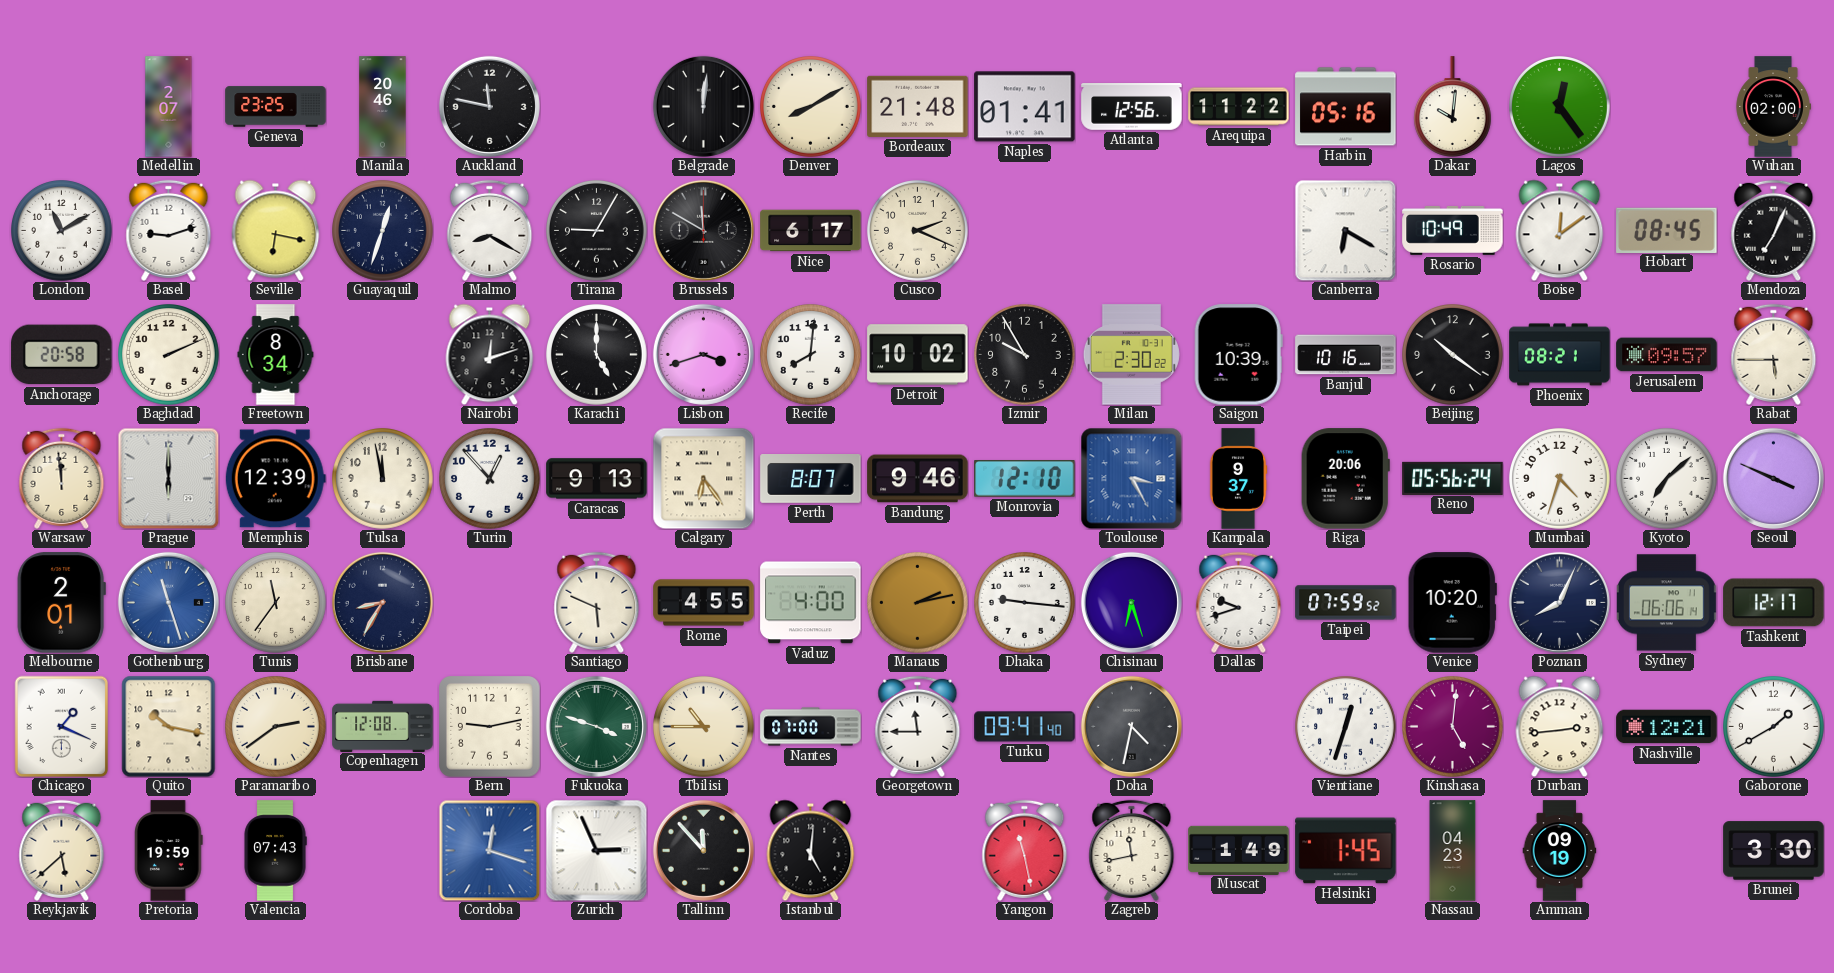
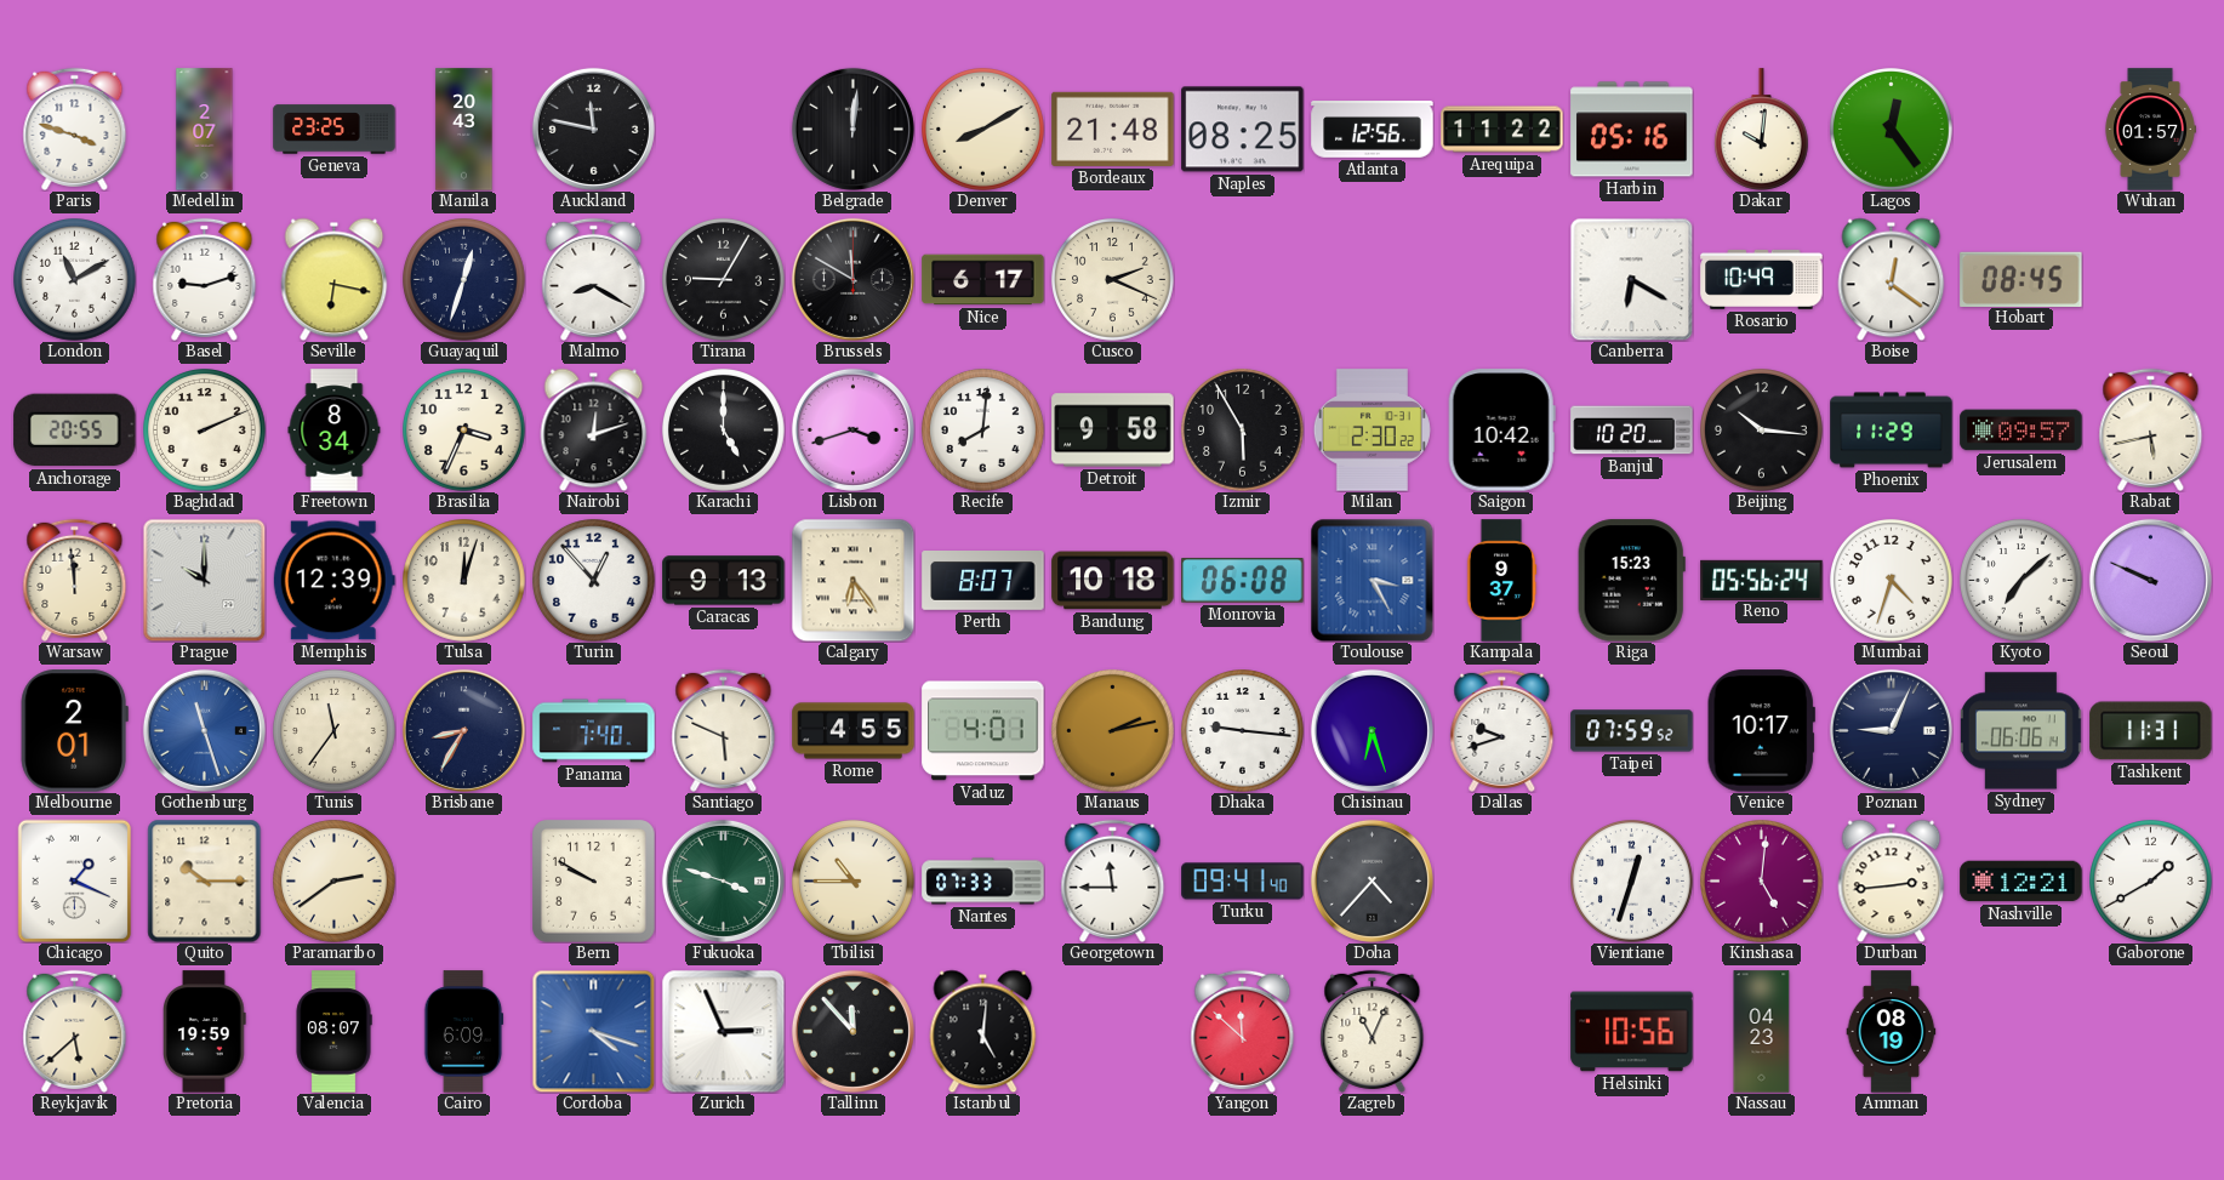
Paris: none -> 3:48 (75, 129)
Manila: 20:46 -> 20:43 (464, 130)
Naples: 01:41 -> 08:25 (1243, 130)
Wuhan: 02:00 -> 01:57 (2150, 130)
Boise: 12:09 -> 12:21 (1892, 279)
Mendoza: 7:04 -> none (1774, 230)
Anchorage: 20:58 -> 20:55 (75, 431)
Brasilia: none -> 3:34 (464, 431)
Detroit: 10:02 -> 9:58 (1113, 431)
Izmir: 9:55 -> 5:55 (1243, 431)
Saigon: 10:39 -> 10:42 (1501, 431)
Banjul: 10:16 -> 10:20 (1632, 431)
Beijing: 10:21 -> 10:16 (1762, 431)
Phoenix: 08:21 -> 11:29 (1892, 431)
Rabat: 5:45 -> 5:43 (2151, 429)
Prague: 6:00 -> 10:00 (204, 580)
Tulsa: 11:58 -> 12:03 (464, 581)
Bandung: 9:46 -> 10:18 (1113, 581)
Monrovia: 12:10 -> 06:08 (1243, 581)
Riga: 20:06 -> 15:23 (1631, 581)
Seoul: 3:49 -> 9:49 (2150, 580)
Panama: none -> 7:40 (594, 731)
Vaduz: 4:00 -> 4:01 (983, 731)
Venice: 10:20 -> 10:17 (1761, 731)
Poznan: 8:04 -> 9:04 (1891, 730)
Tashkent: 12:17 -> 11:31 (2151, 731)
Quito: 10:17 -> 10:15 (205, 880)
Copenhagen: 12:08 -> none (383, 726)
Bern: 9:13 -> 9:50 (594, 882)
Nantes: 07:00 -> 07:33 (983, 882)
Doha: 4:32 -> 4:37 (1372, 880)
Valencia: 07:43 -> 08:07 (333, 1032)
Cairo: none -> 6:09 (464, 1032)
Cordoba: 12:18 -> 4:18 (593, 1031)
Yangon: 11:28 -> 11:52 (1243, 1031)
Zagreb: 11:43 -> 11:04 (1373, 1031)
Muscat: 1:49 -> none (1239, 850)
Helsinki: 1:45 -> 10:56 (1632, 1032)
Amman: 09:19 -> 08:19 (1892, 1032)
Brunei: 3:30 -> none (1774, 851)
